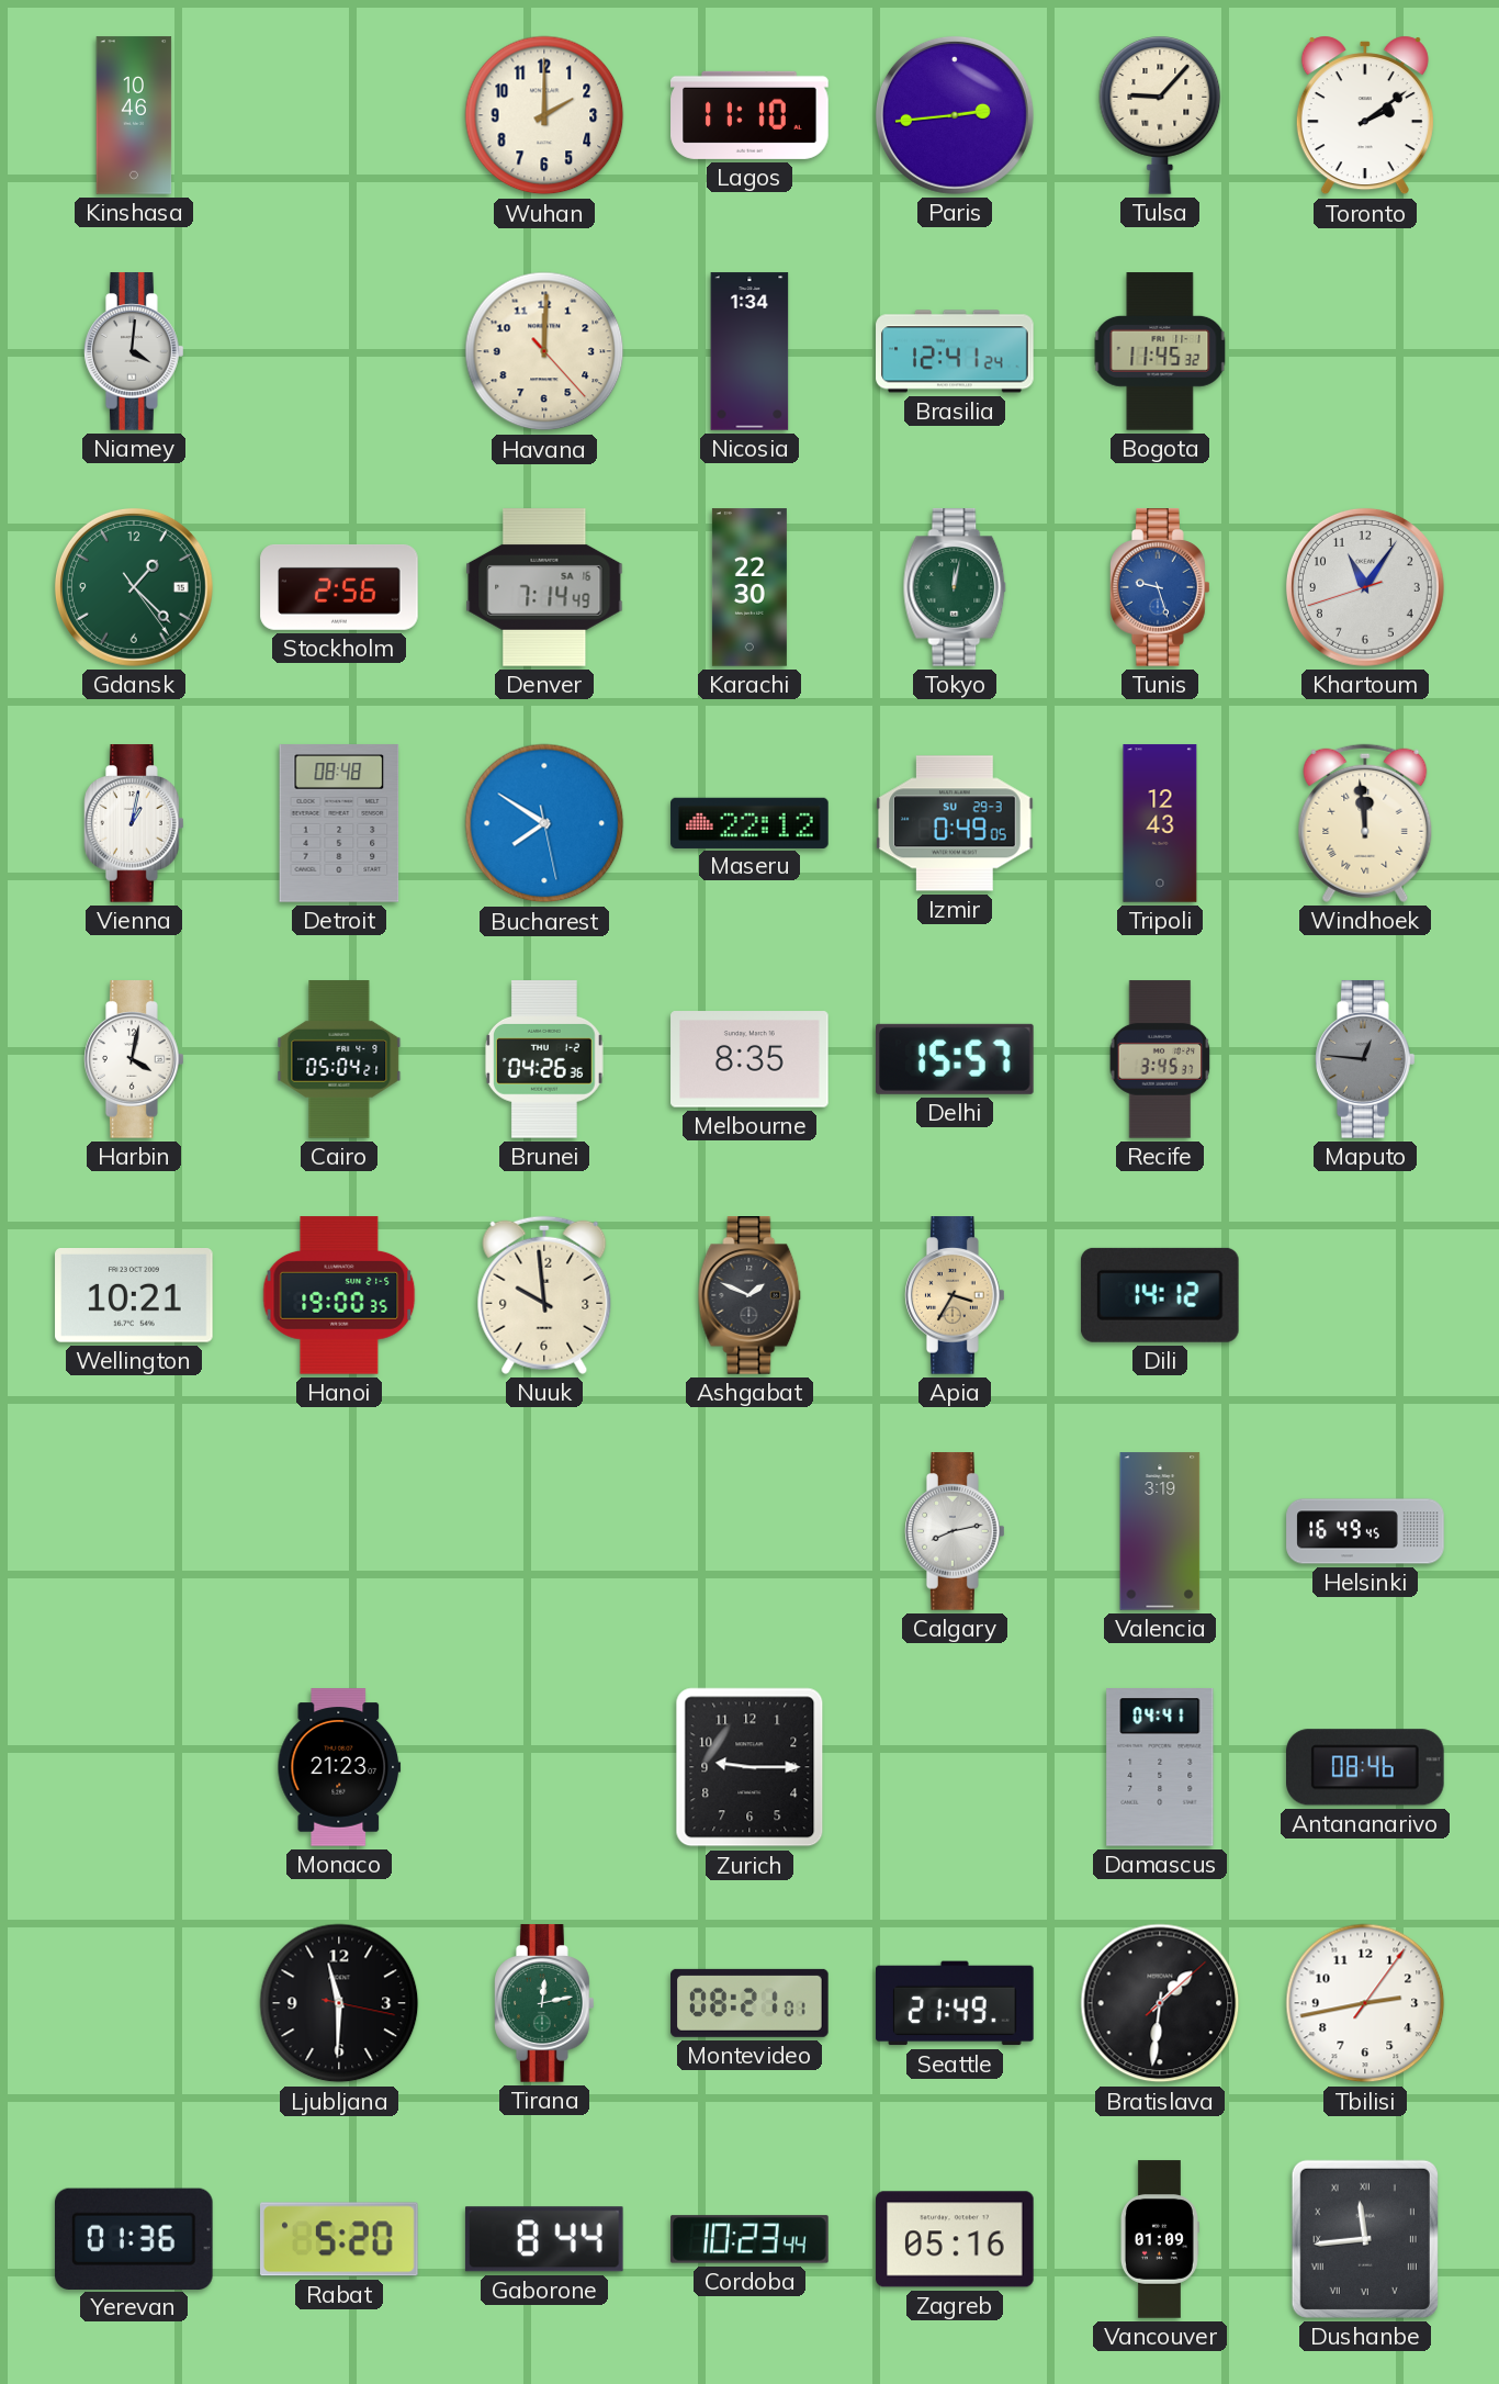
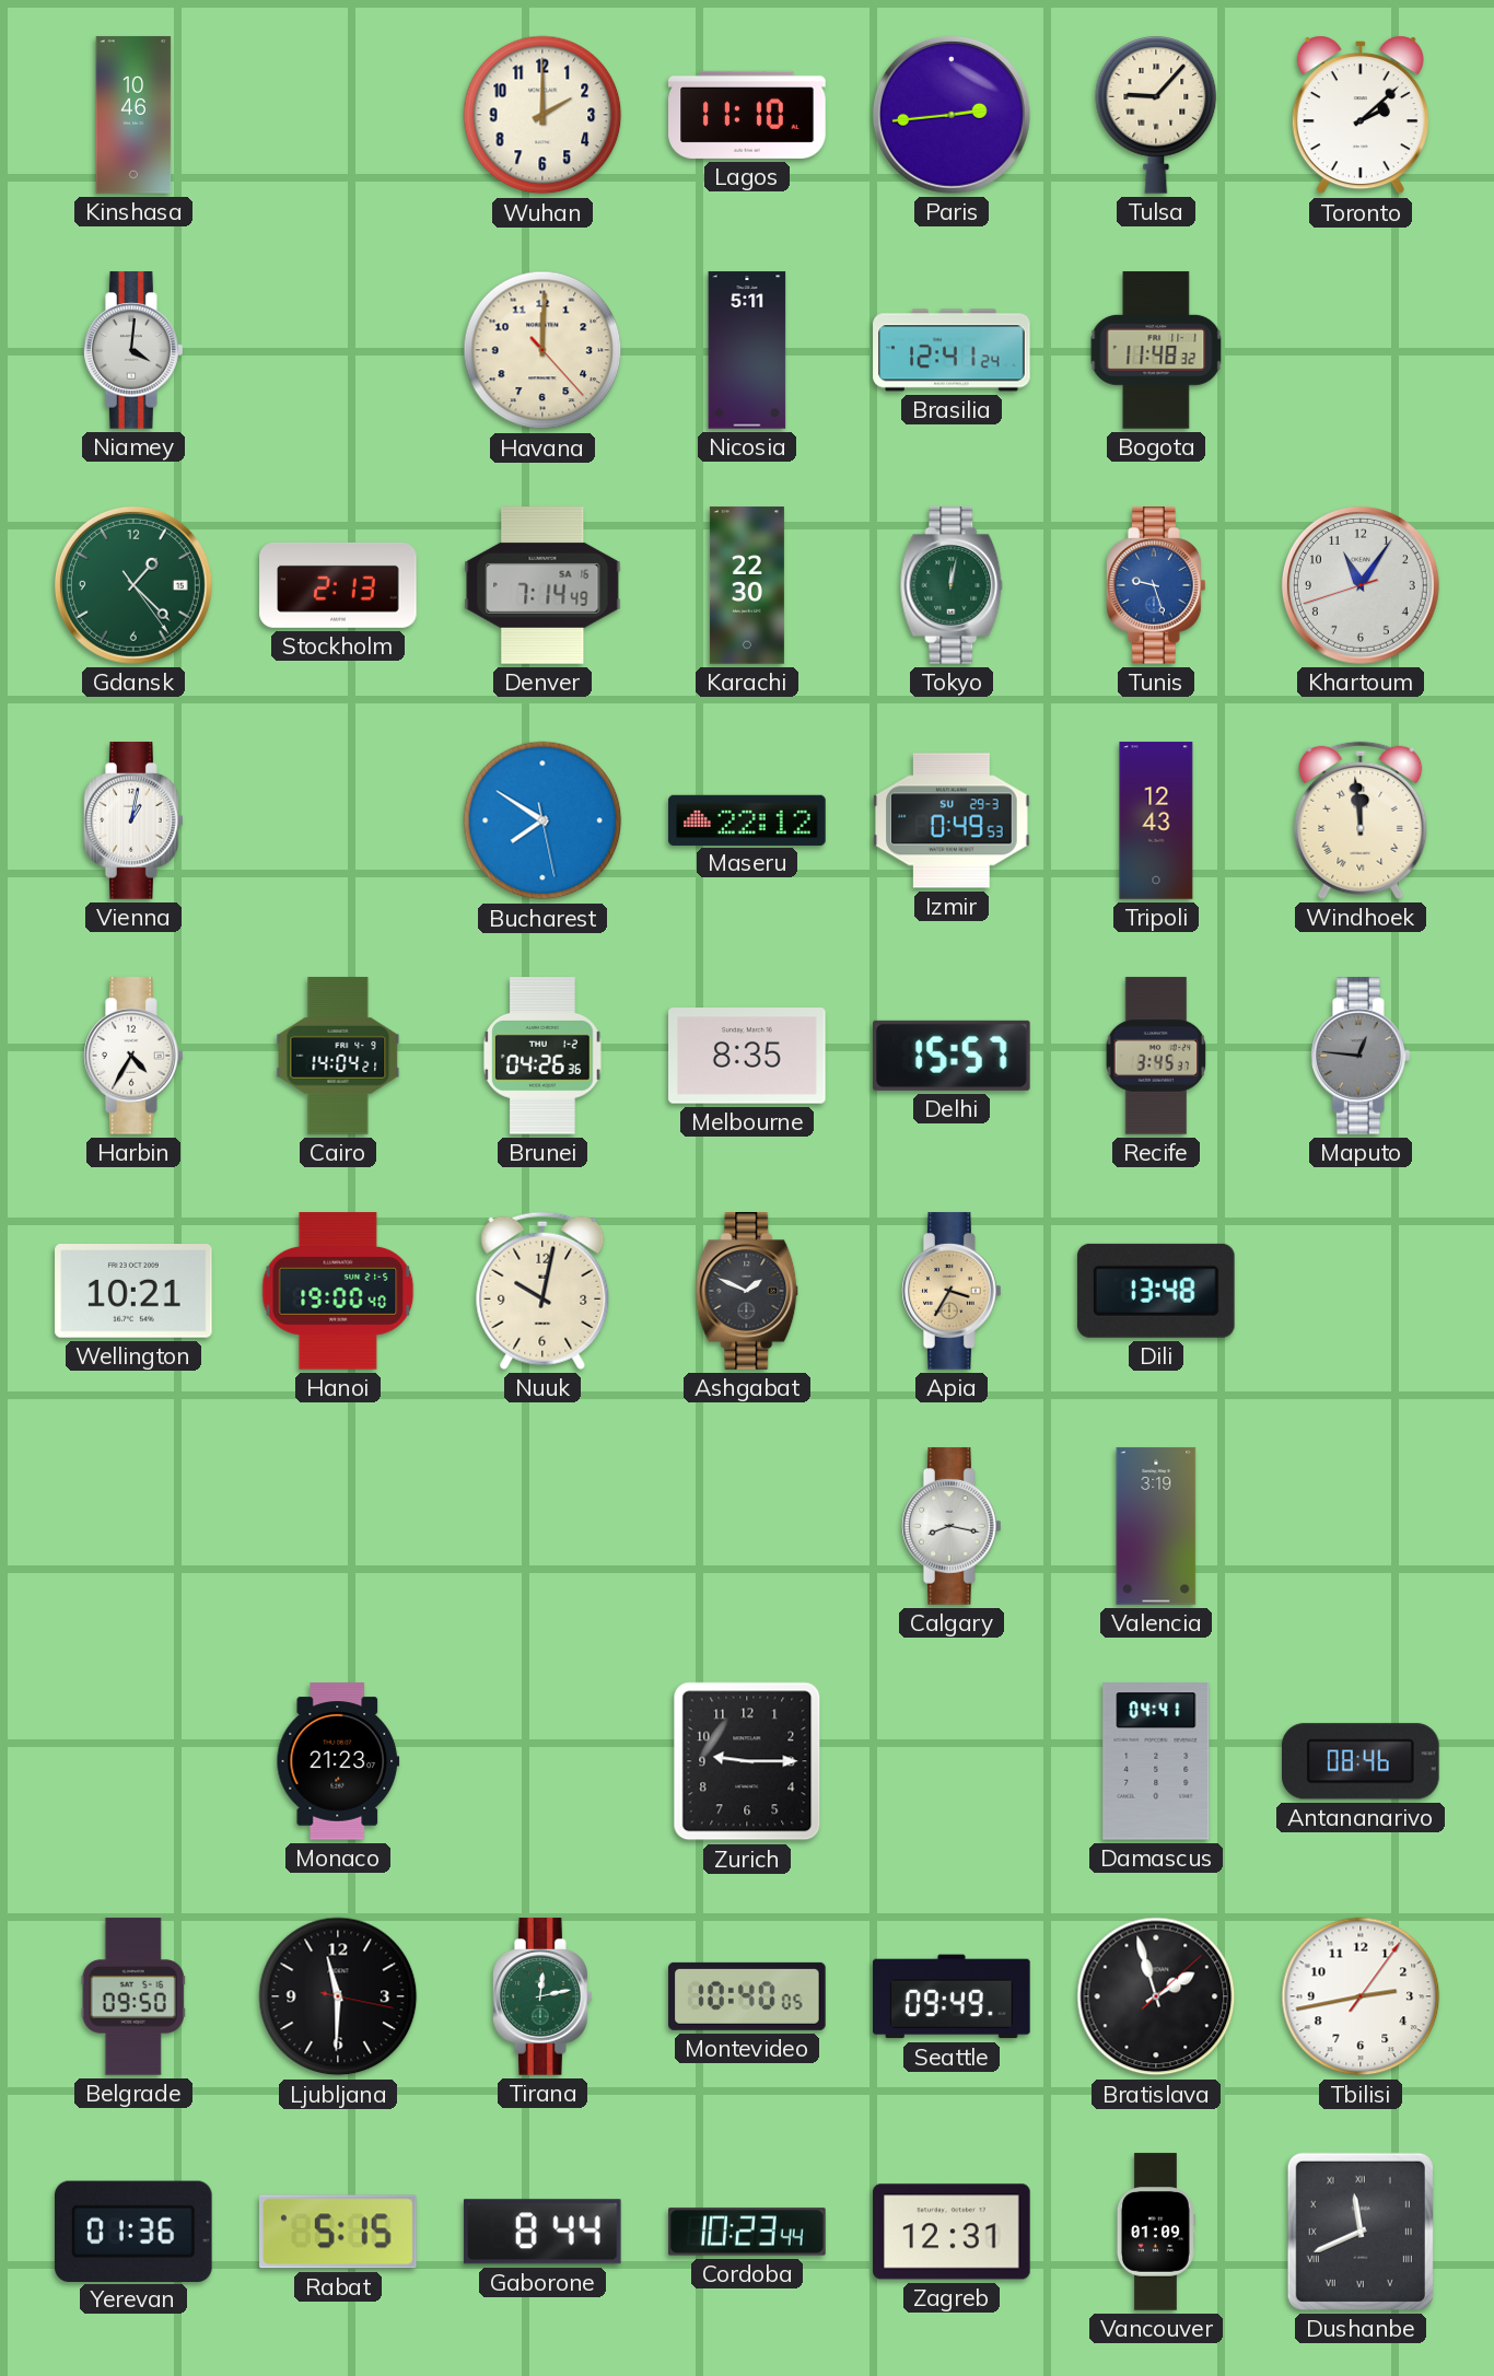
Toronto: 2:09 -> 2:08 (1361, 115)
Nicosia: 1:34 -> 5:11 (747, 350)
Bogota: 11:45 -> 11:48 (1156, 350)
Stockholm: 2:56 -> 2:13 (338, 585)
Detroit: 08:48 -> none (339, 823)
Izmir: 0:49:05 -> 0:49:53 (952, 820)
Harbin: 4:02 -> 4:35 (135, 1056)
Cairo: 05:04 -> 14:04 (338, 1056)
Hanoi: 19:00:35 -> 19:00:40 (338, 1291)
Nuuk: 9:59 -> 10:02 (542, 1291)
Dili: 14:12 -> 13:48 (1156, 1291)
Calgary: 8:13 -> 8:17 (953, 1526)
Helsinki: 16:49 -> none (1365, 1531)
Belgrade: none -> 09:50 (133, 1996)
Montevideo: 08:21 -> 10:40 (747, 1996)
Seattle: 21:49 -> 09:49 (952, 1996)
Bratislava: 1:31 -> 1:57 (1156, 1996)
Rabat: 5:20 -> 5:15 (339, 2232)
Zagreb: 05:16 -> 12:31 (952, 2232)
Dushanbe: 11:44 -> 11:41 (1361, 2232)
